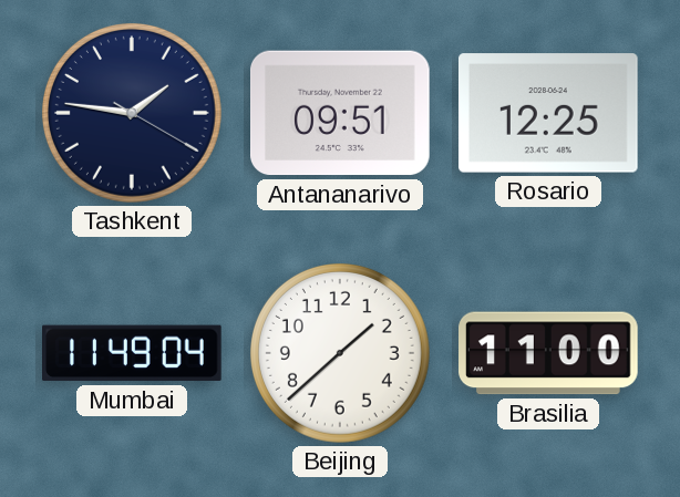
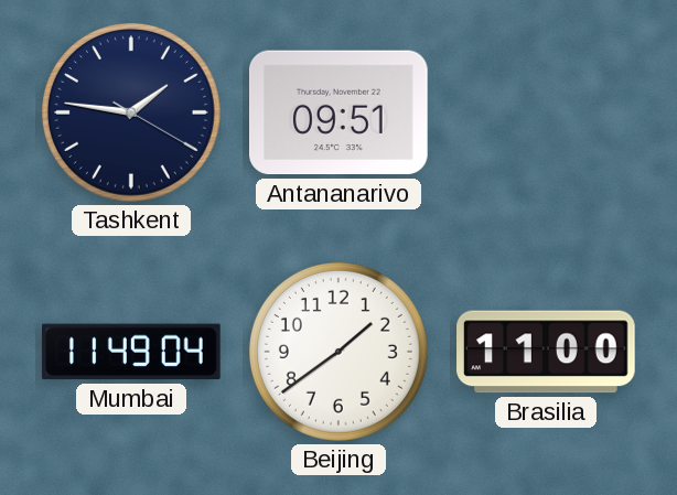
Rosario: 12:25 -> none (549, 113)
Beijing: 1:38 -> 1:39 (338, 352)
